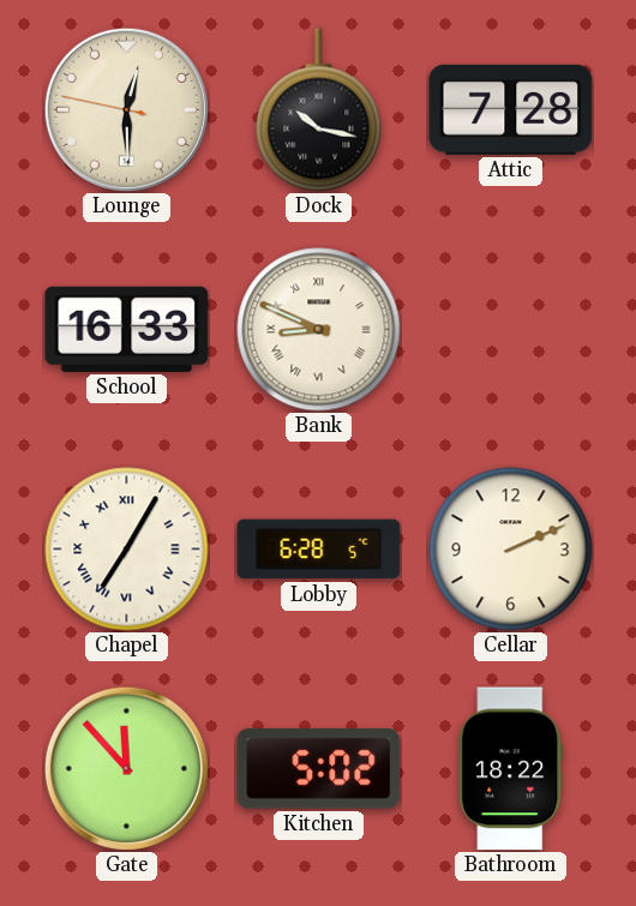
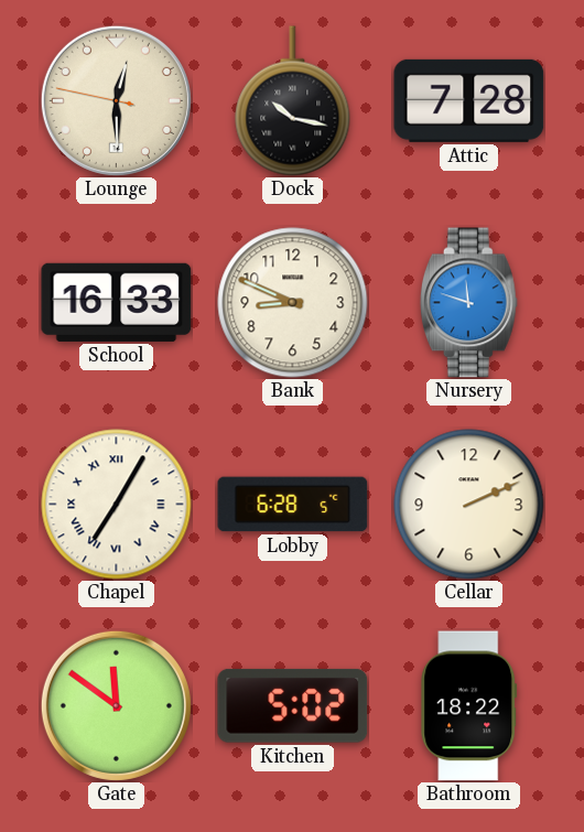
Bank numerals: Roman -> Arabic (293, 303)
Nursery: none -> 11:48 (468, 303)
Gate: 11:53 -> 11:51 (116, 705)
